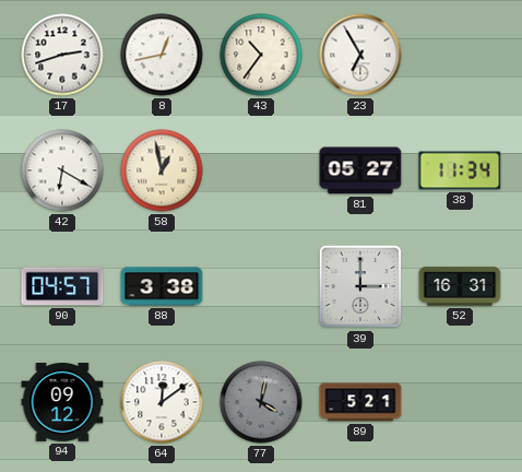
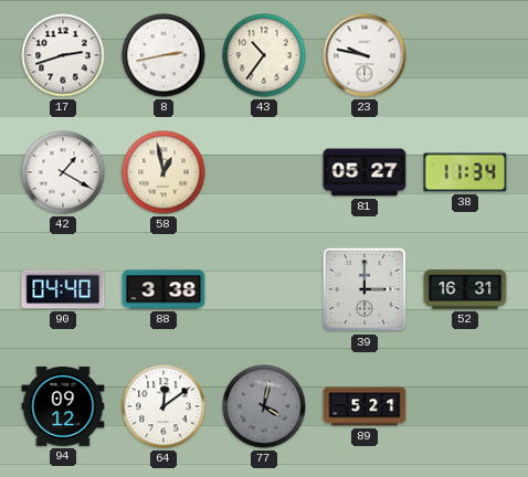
8: 12:43 -> 2:43 (163, 55)
23: 6:55 -> 9:47 (365, 55)
42: 6:20 -> 1:20 (63, 172)
90: 04:57 -> 04:40 (63, 289)
